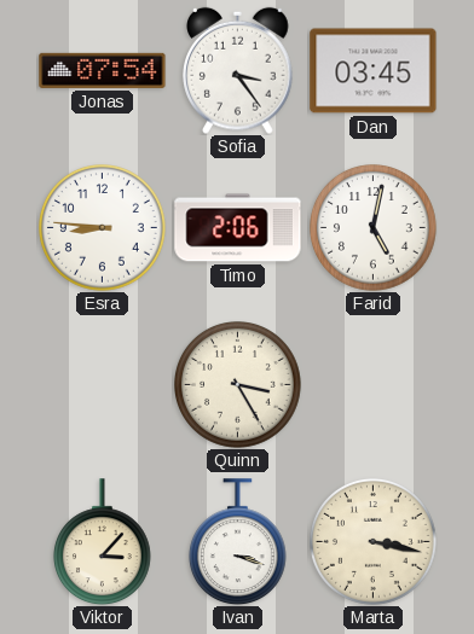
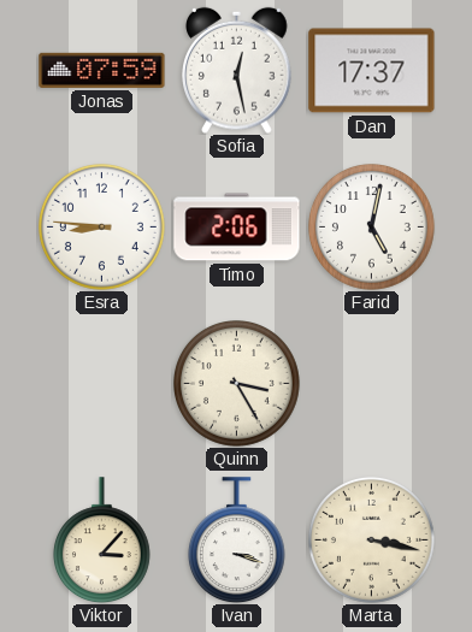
Jonas: 07:54 -> 07:59 (102, 70)
Sofia: 3:24 -> 12:28 (237, 70)
Dan: 03:45 -> 17:37 (372, 71)
